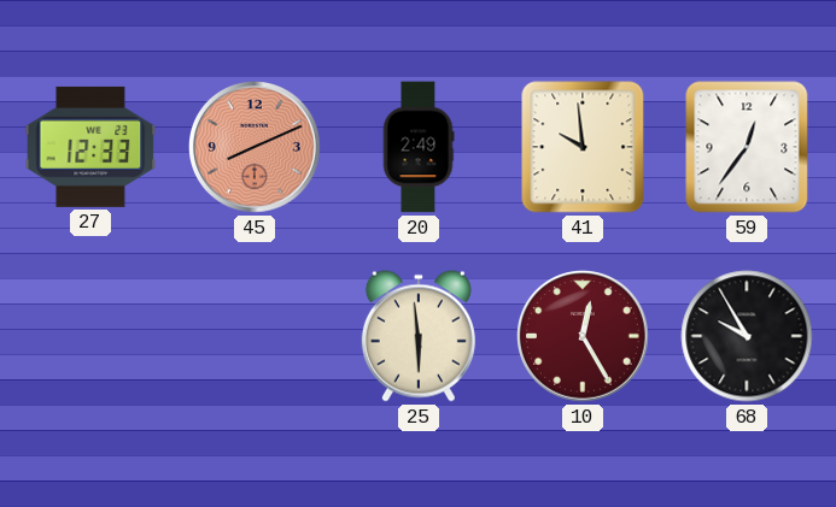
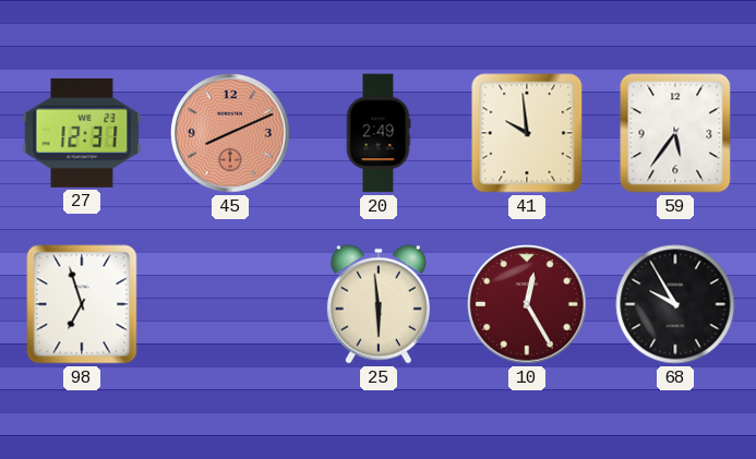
27: 12:33 -> 12:31 (82, 133)
59: 12:36 -> 5:36 (675, 133)
98: none -> 6:57 (82, 304)
